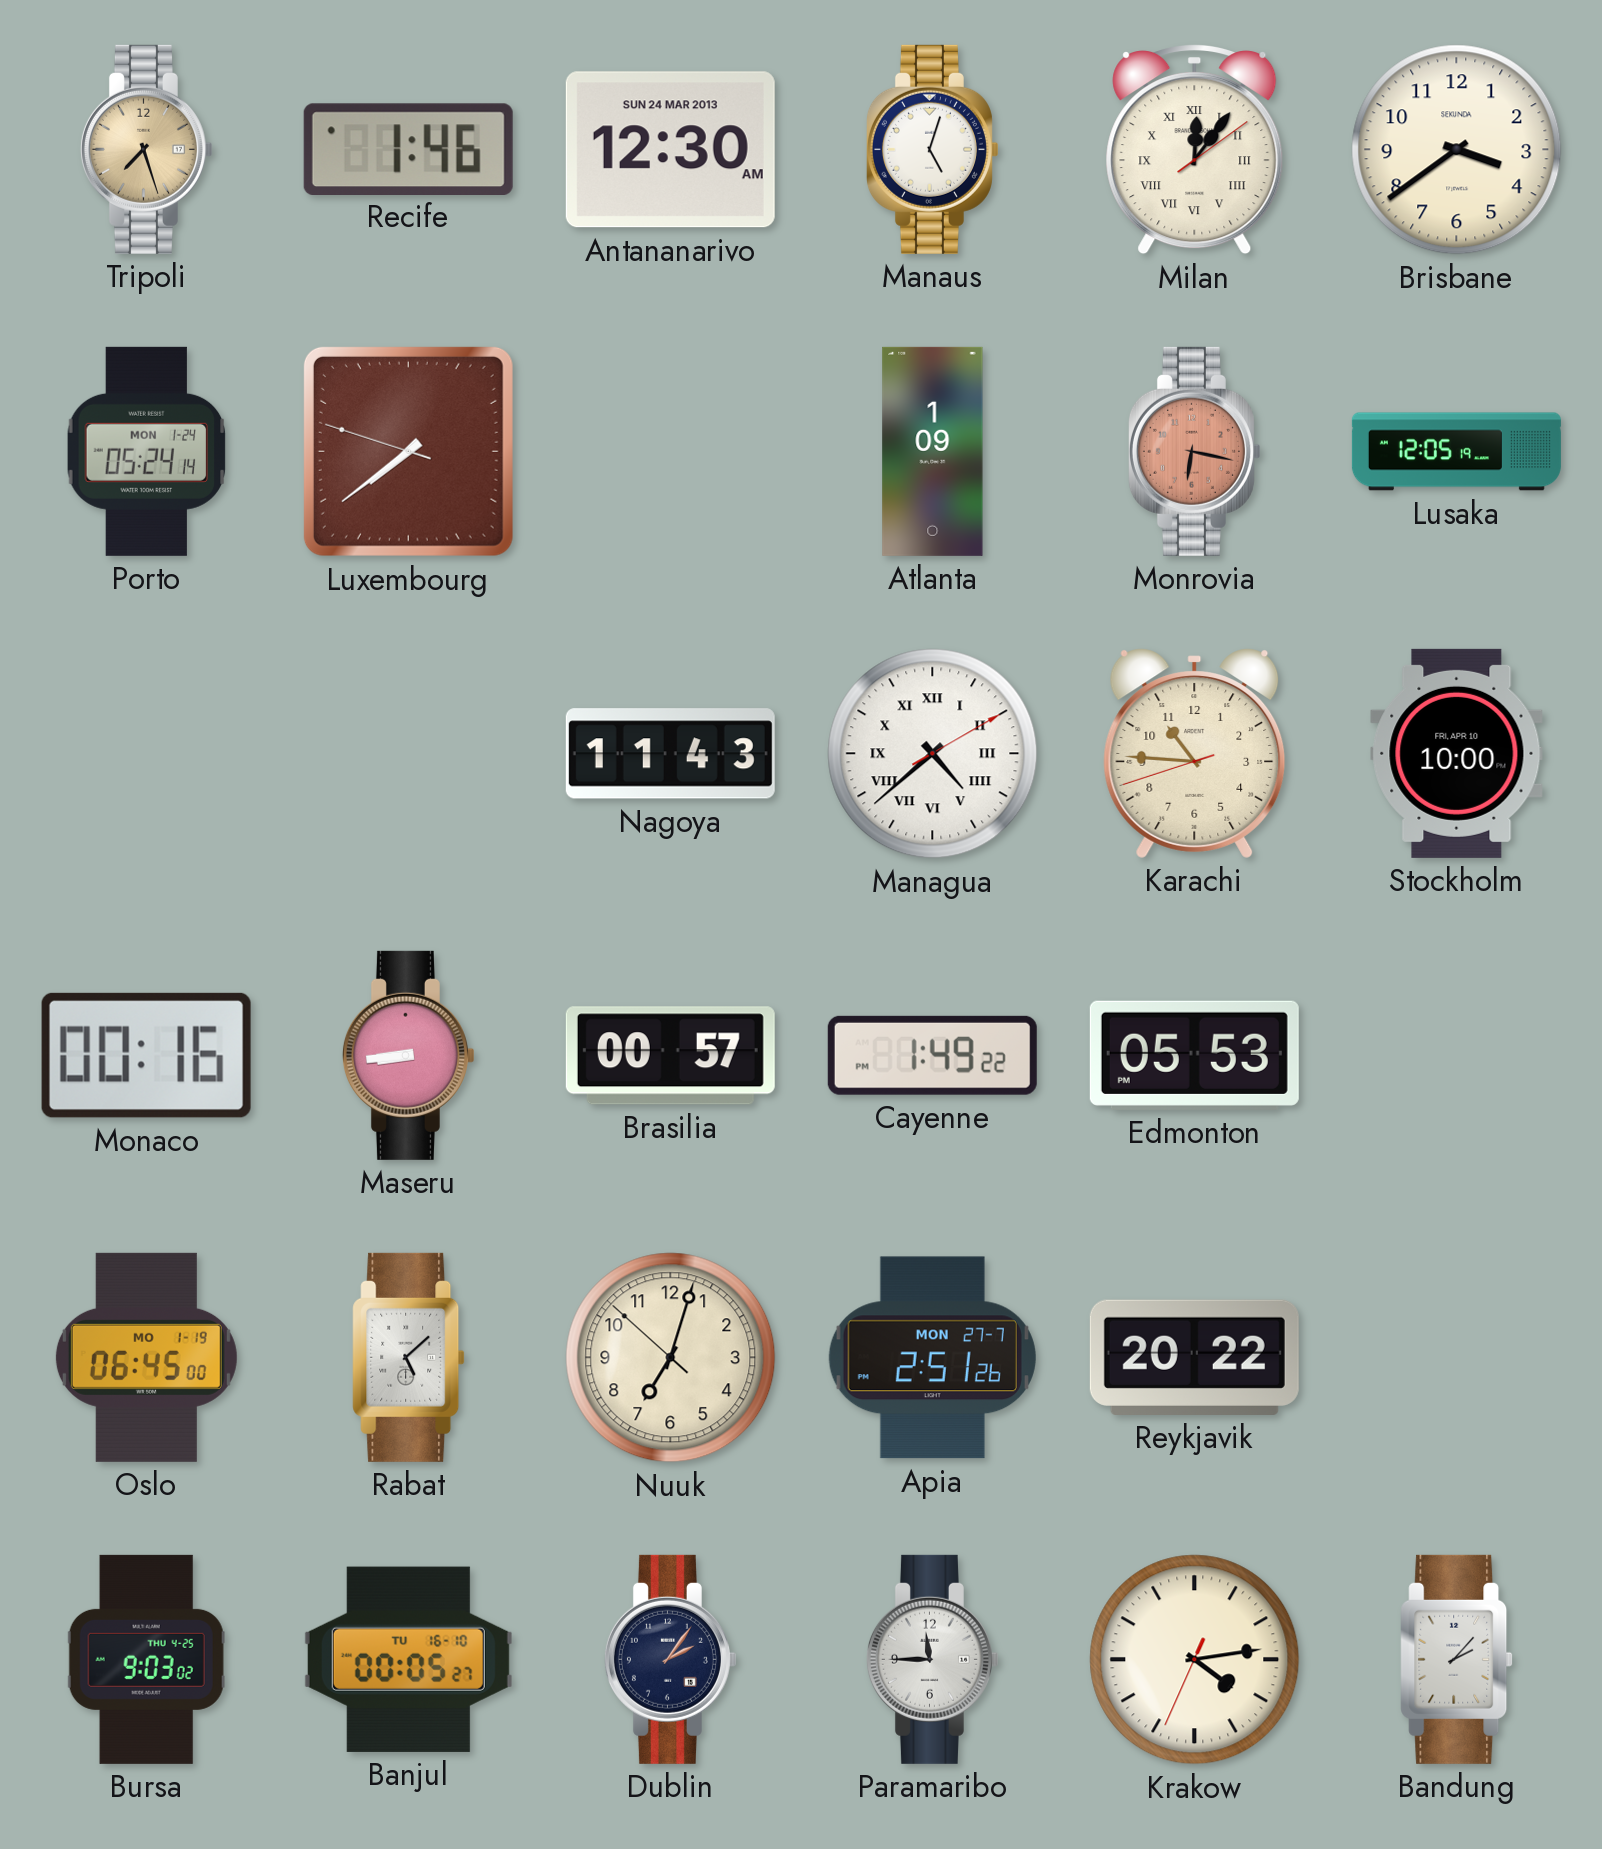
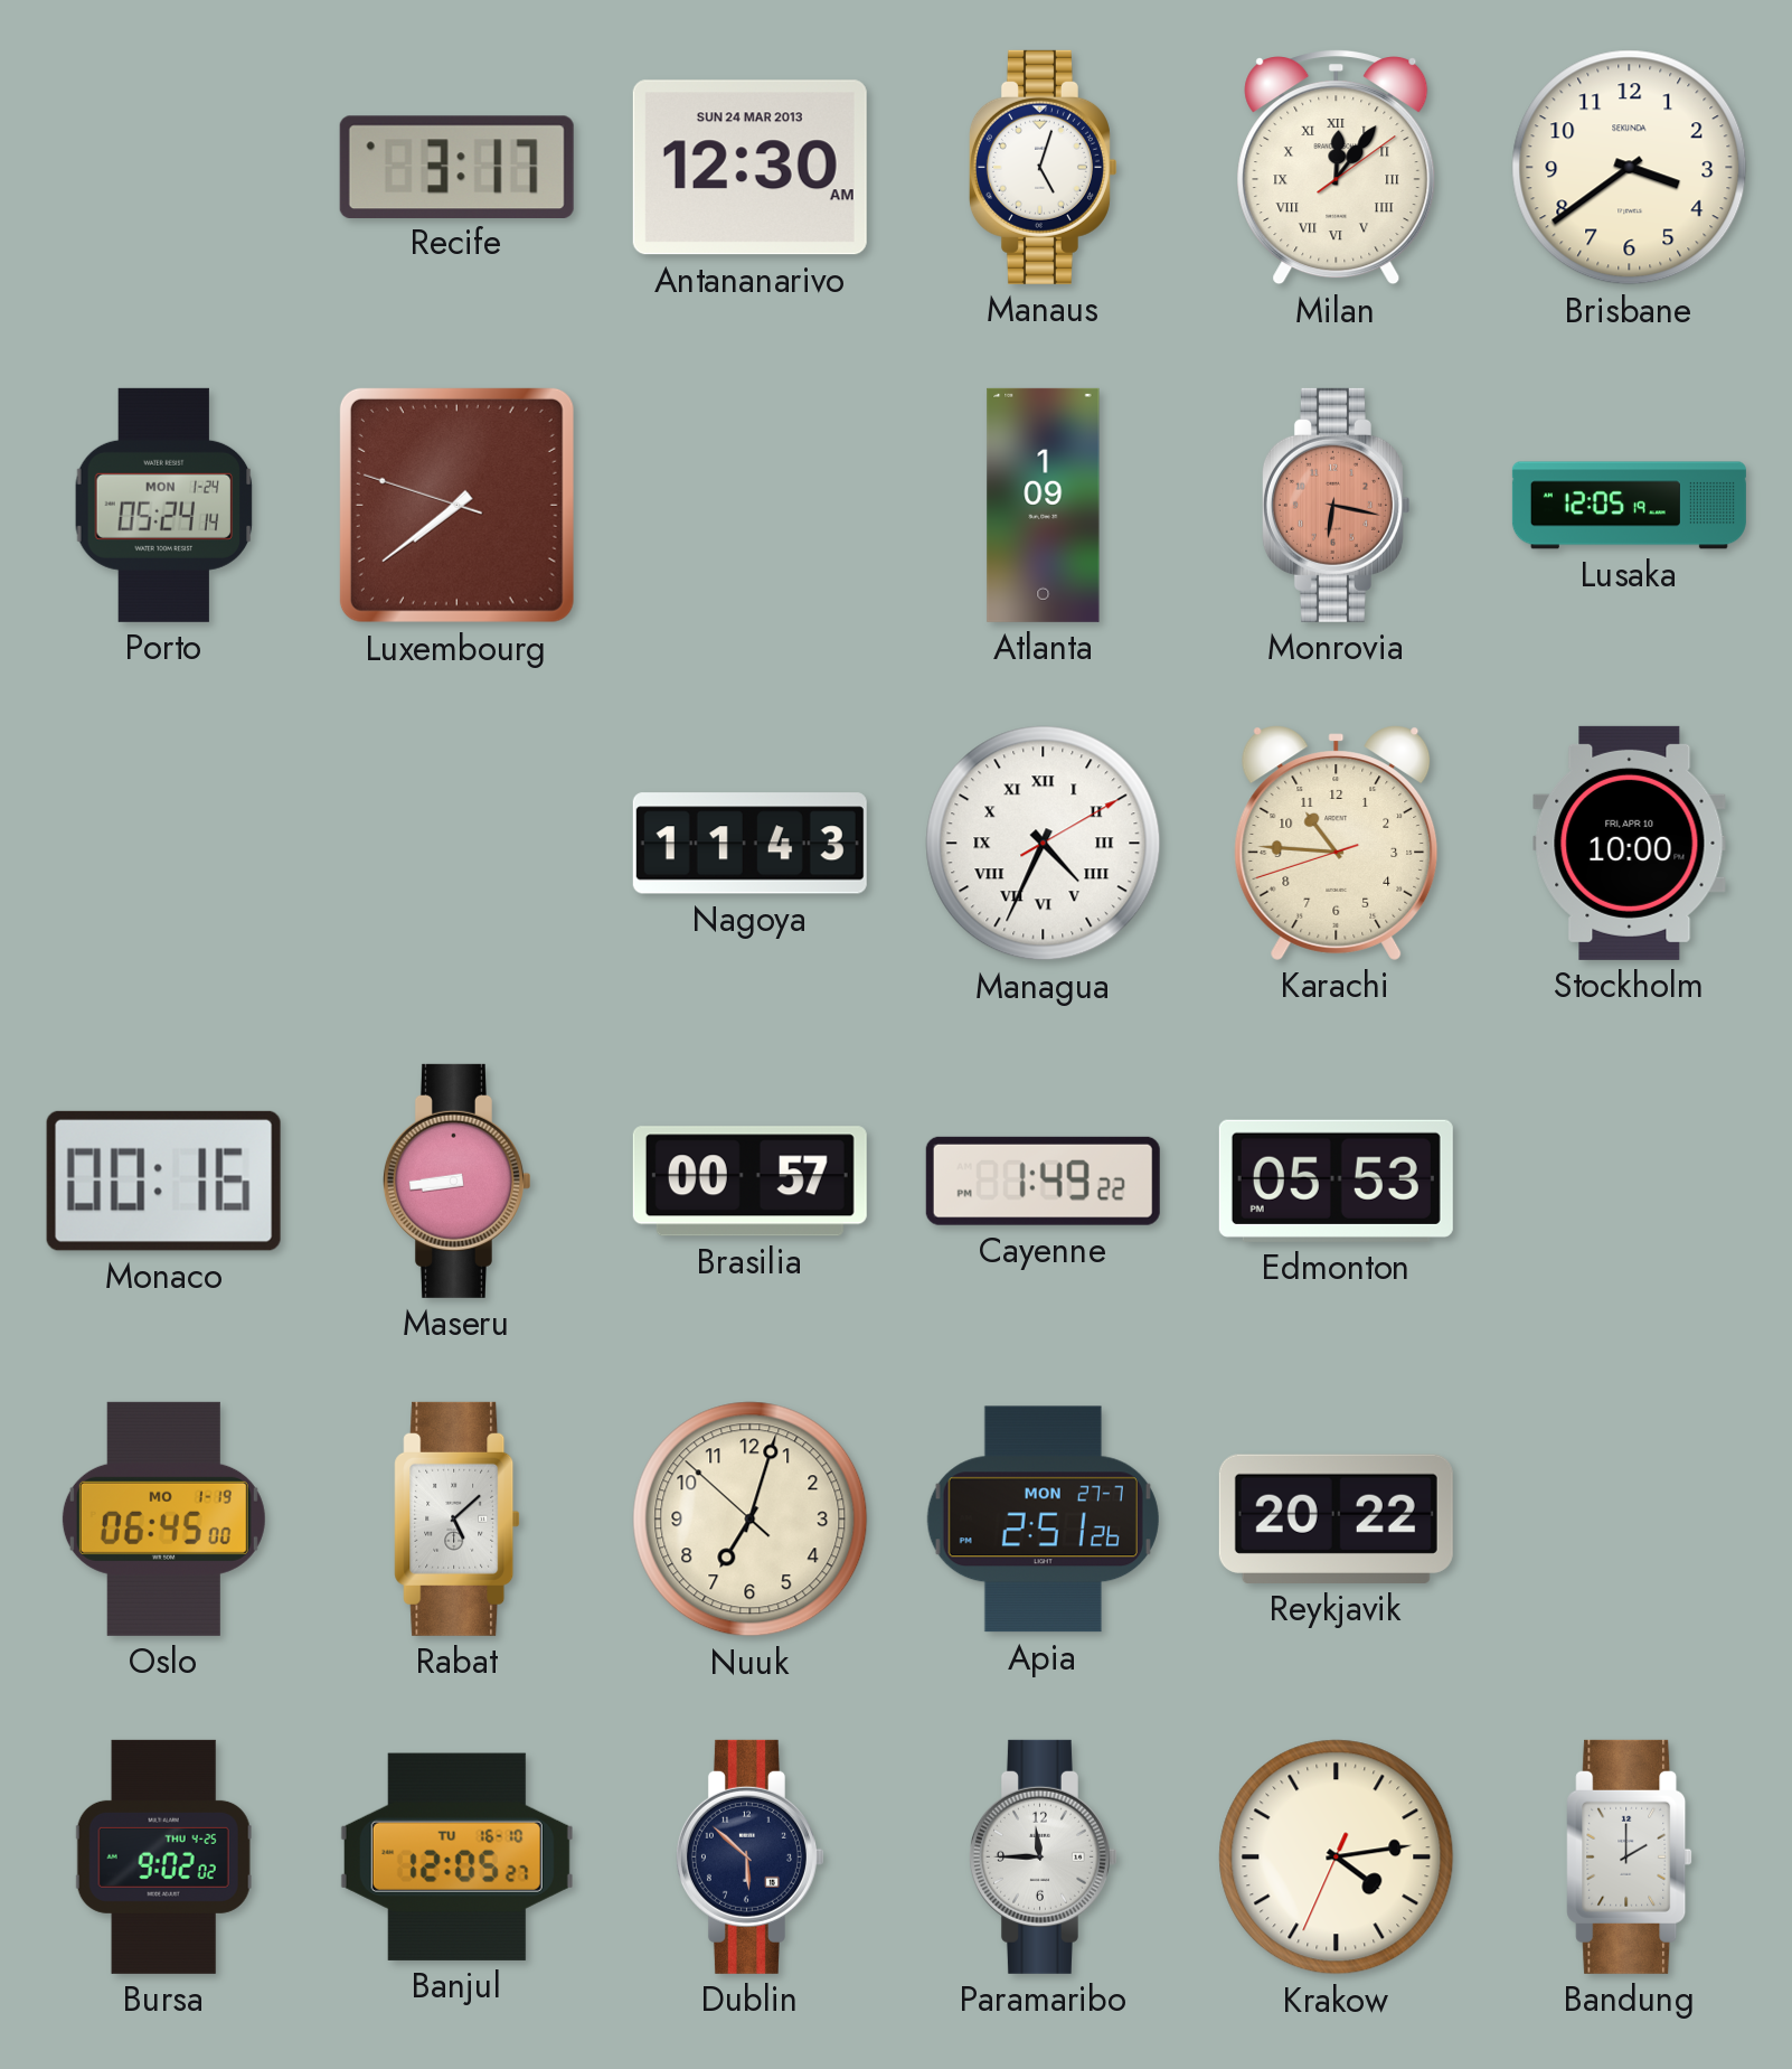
Tripoli: 7:27 -> none (146, 149)
Recife: 1:46 -> 3:17 (456, 167)
Managua: 4:38 -> 4:34 (1044, 844)
Bursa: 9:03 -> 9:02 (163, 1856)
Banjul: 00:05 -> 12:05 (456, 1856)
Dublin: 2:06 -> 5:52 (749, 1856)
Bandung: 2:07 -> 2:00 (1630, 1856)
